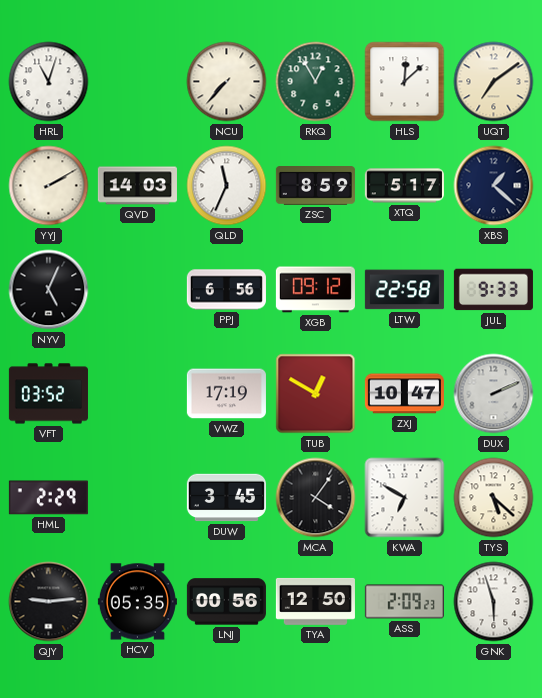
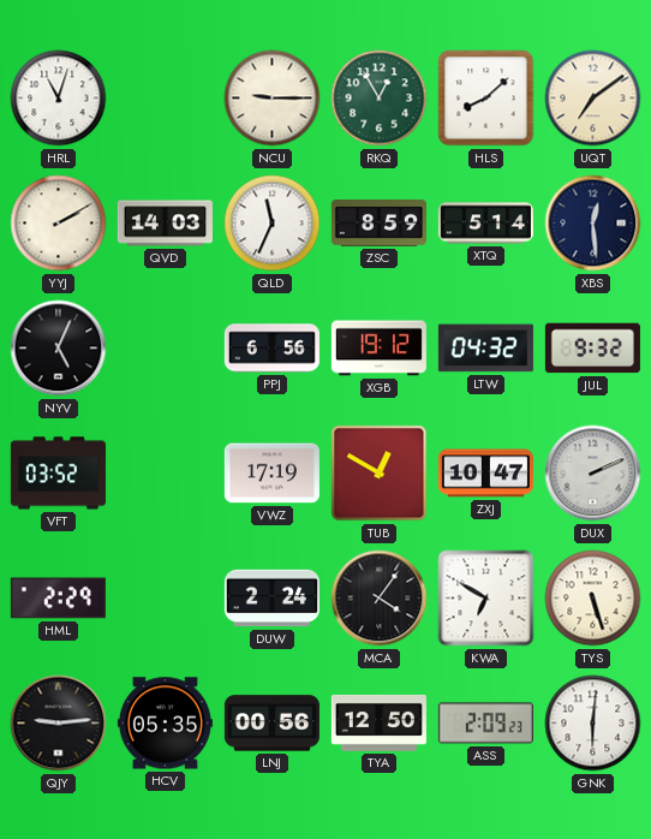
NCU: 7:37 -> 9:15 (273, 99)
HLS: 12:08 -> 8:08 (486, 99)
XTQ: 5:17 -> 5:14 (485, 224)
XBS: 1:22 -> 12:29 (593, 224)
XGB: 09:12 -> 19:12 (378, 349)
LTW: 22:58 -> 04:32 (485, 349)
JUL: 9:33 -> 9:32 (592, 349)
DUW: 3:45 -> 2:24 (271, 599)
TYS: 5:22 -> 5:27 (593, 599)
GNK: 5:57 -> 6:01 (593, 724)
